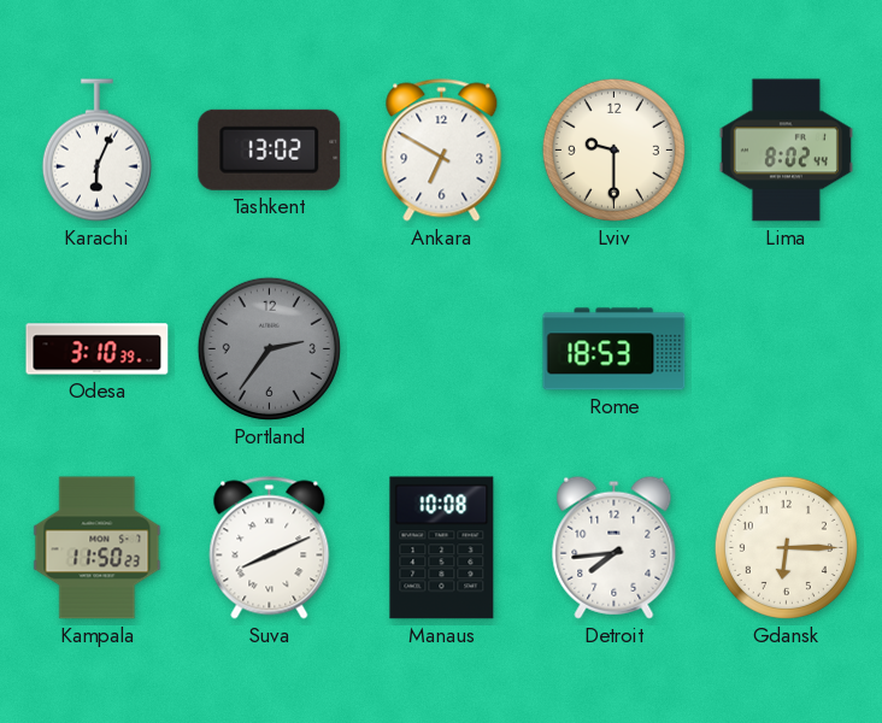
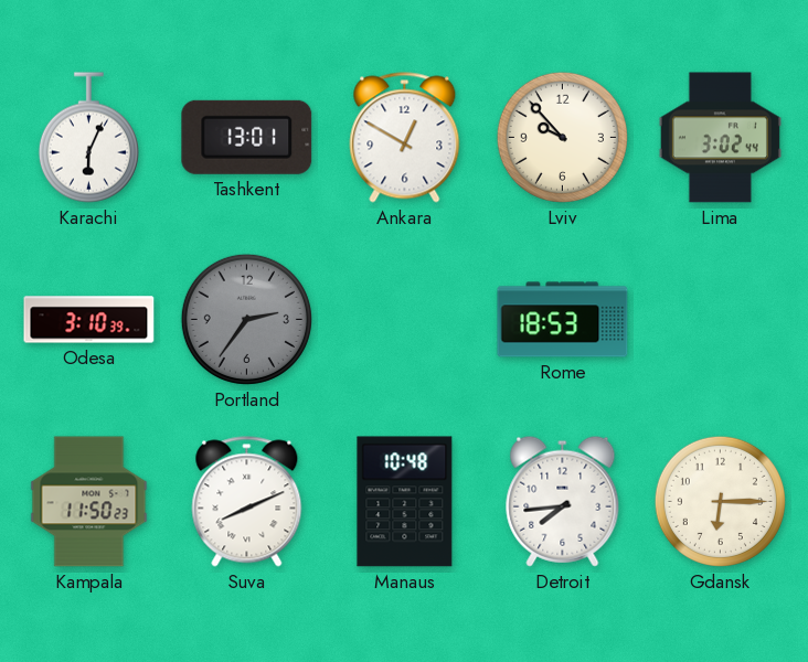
Tashkent: 13:02 -> 13:01 (247, 137)
Ankara: 6:50 -> 12:50 (405, 138)
Lviv: 9:30 -> 9:53 (562, 137)
Lima: 8:02 -> 3:02 (720, 138)
Manaus: 10:08 -> 10:48 (405, 502)
